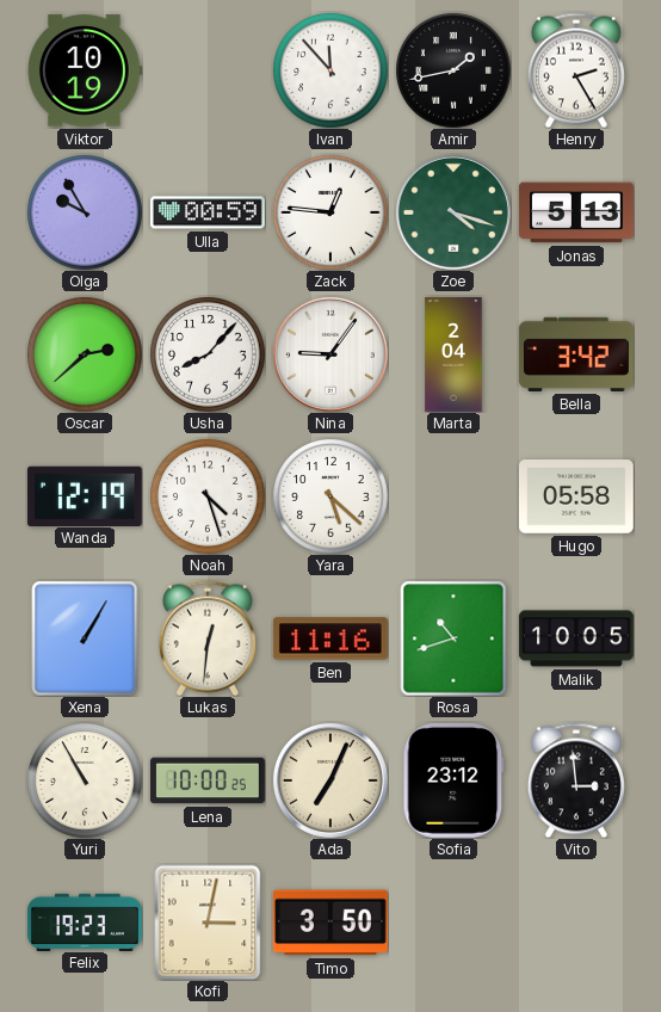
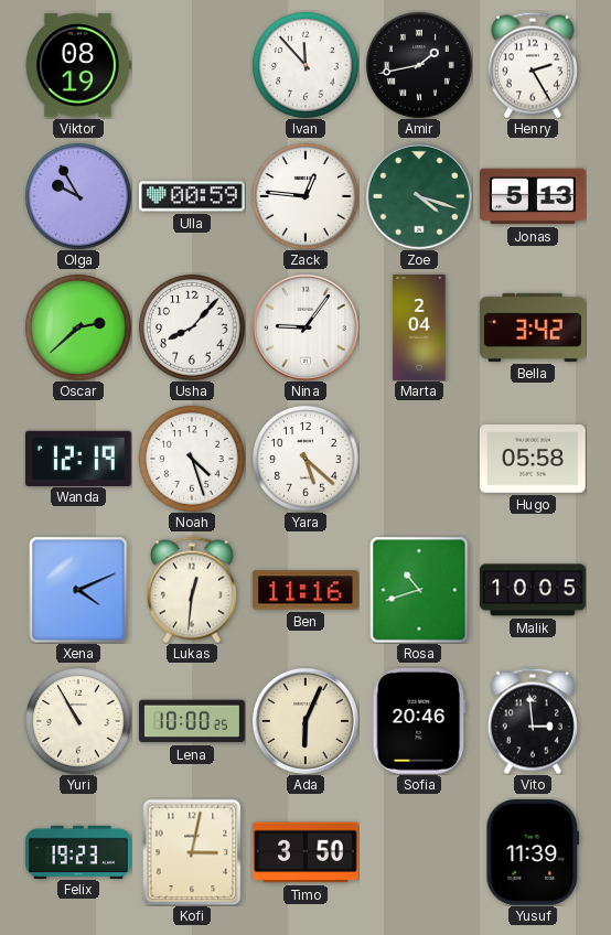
Viktor: 10:19 -> 08:19 (78, 65)
Xena: 1:05 -> 4:11 (78, 590)
Ada: 7:04 -> 6:04 (305, 721)
Sofia: 23:12 -> 20:46 (419, 721)
Yusuf: none -> 11:39 (533, 852)
